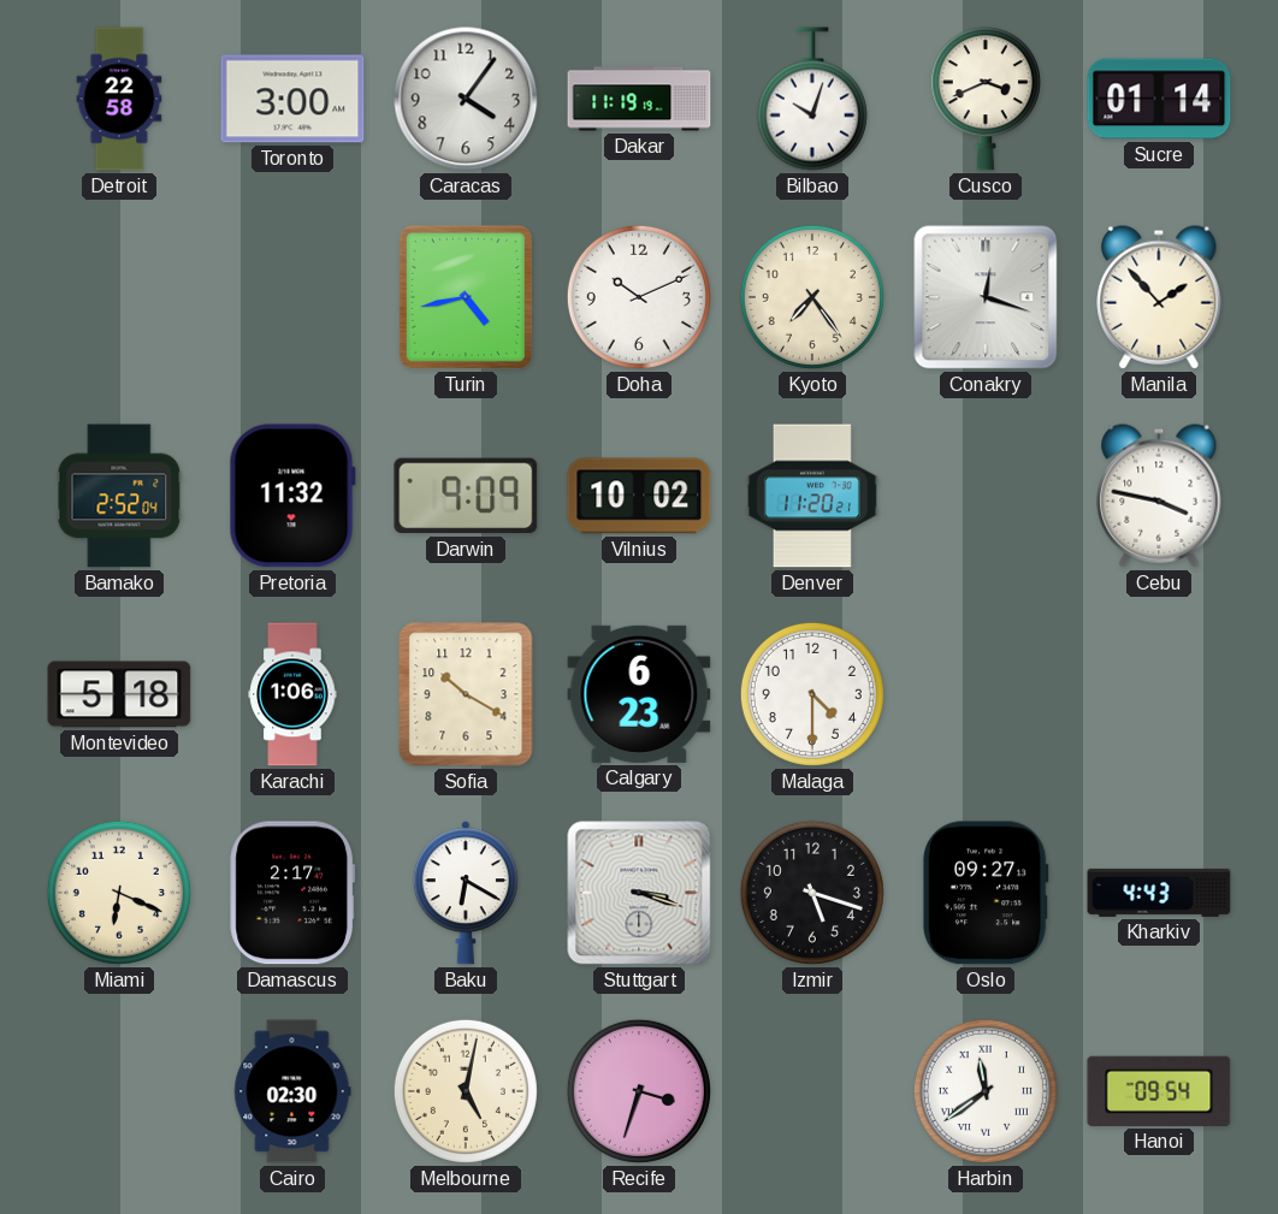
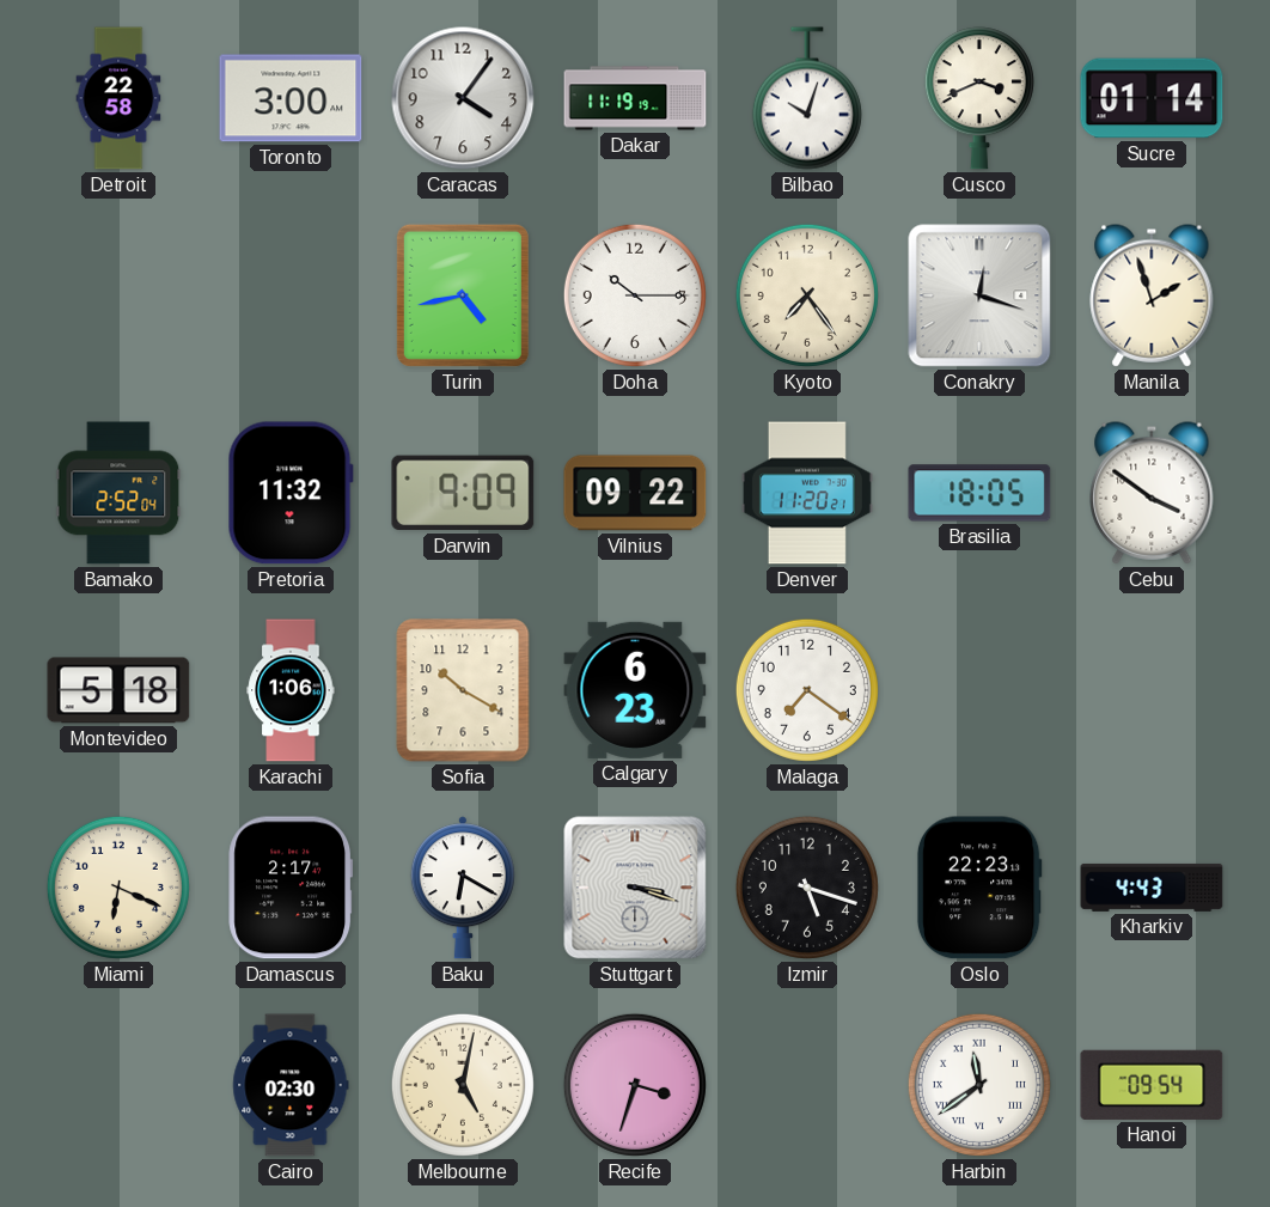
Doha: 10:11 -> 10:15 (635, 295)
Manila: 1:53 -> 1:57 (1152, 295)
Vilnius: 10:02 -> 09:22 (635, 493)
Brasilia: none -> 18:05 (979, 493)
Cebu: 3:47 -> 3:51 (1152, 493)
Malaga: 4:30 -> 7:21 (807, 690)
Oslo: 09:27 -> 22:23 (979, 888)
